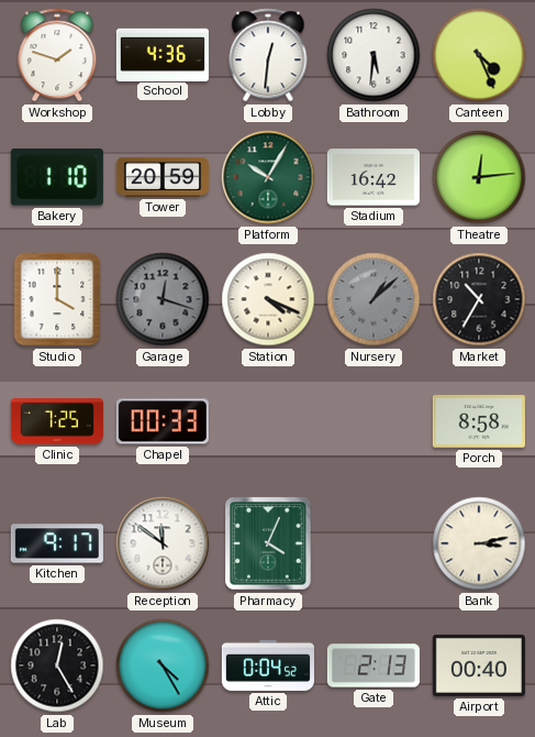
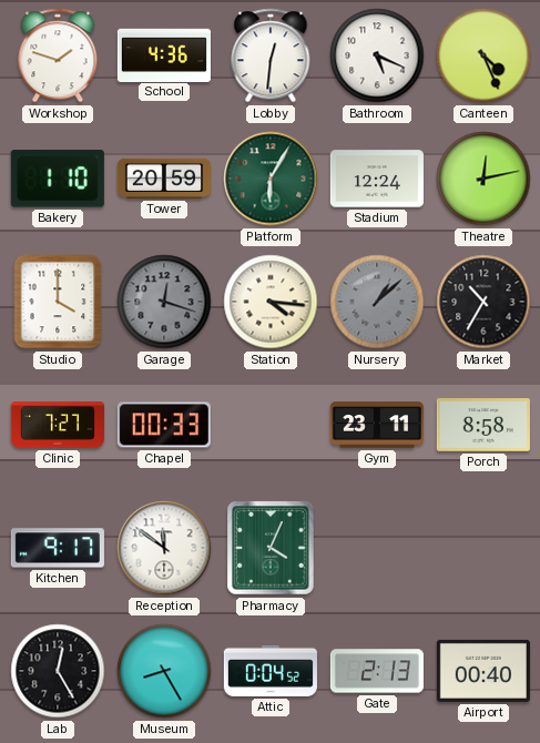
Bathroom: 5:31 -> 5:19 (377, 55)
Platform: 10:05 -> 6:05 (271, 179)
Stadium: 16:42 -> 12:24 (377, 179)
Theatre: 12:14 -> 12:13 (483, 179)
Station: 4:19 -> 4:16 (271, 302)
Clinic: 7:25 -> 7:27 (58, 425)
Gym: none -> 23:11 (377, 425)
Bank: 3:13 -> none (479, 543)
Museum: 4:25 -> 8:25 (164, 671)
